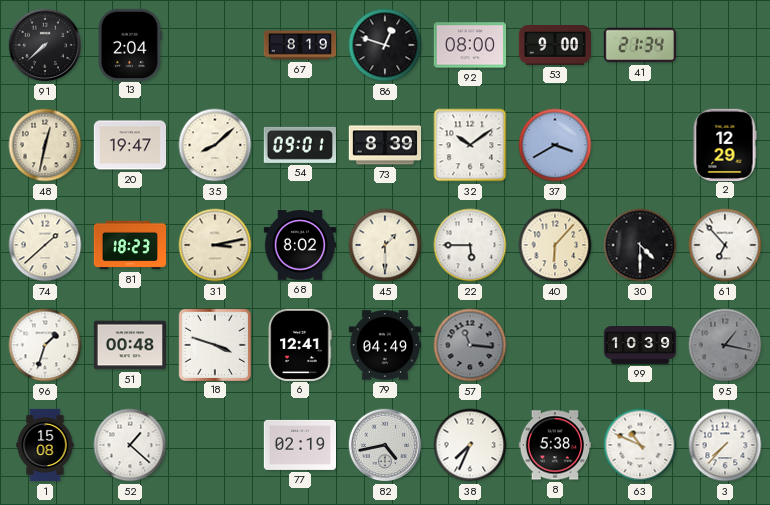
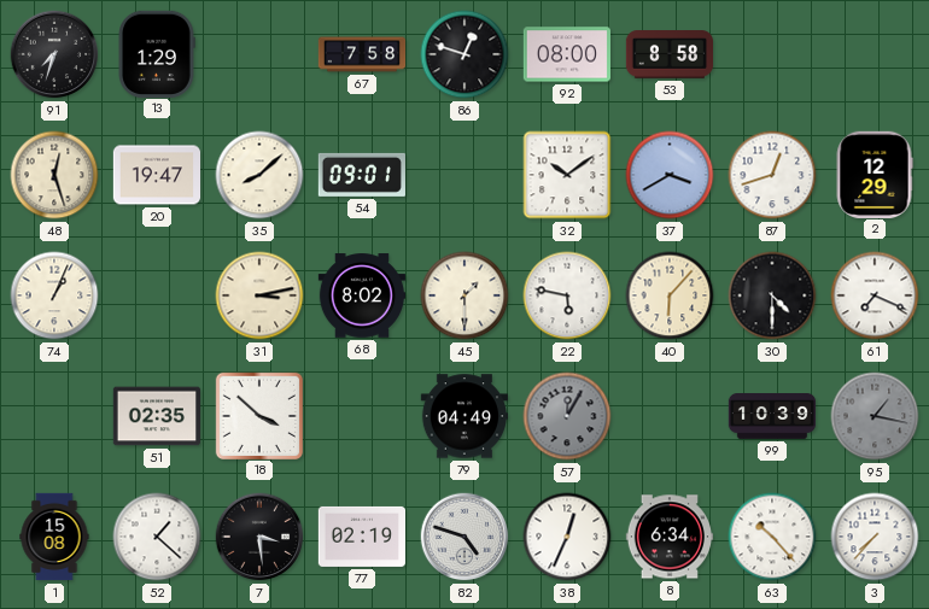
91: 7:38 -> 7:33 (54, 54)
13: 2:04 -> 1:29 (157, 53)
67: 8:19 -> 7:58 (362, 54)
53: 9:00 -> 8:58 (668, 54)
41: 21:34 -> none (640, 45)
48: 12:32 -> 12:27 (54, 175)
73: 8:39 -> none (384, 145)
87: none -> 12:42 (772, 175)
74: 1:38 -> 1:04 (54, 295)
81: 18:23 -> none (130, 245)
22: 5:45 -> 5:47 (567, 295)
61: 6:53 -> 7:19 (875, 295)
96: 1:33 -> none (45, 345)
51: 00:48 -> 02:35 (156, 416)
18: 3:48 -> 3:52 (258, 415)
6: 12:41 -> none (300, 344)
57: 11:16 -> 12:05 (567, 416)
7: none -> 3:29 (259, 537)
82: 4:43 -> 4:48 (464, 537)
38: 7:34 -> 12:34 (567, 537)
8: 5:38 -> 6:34 (668, 537)
63: 10:49 -> 10:23 (772, 537)
